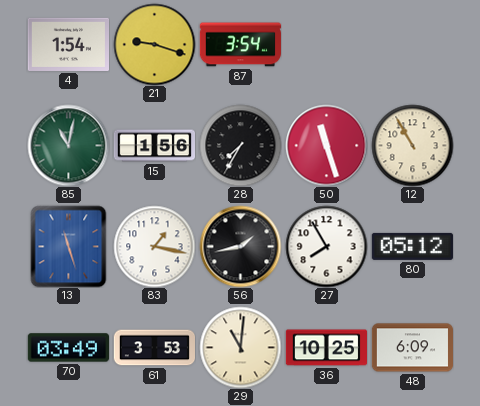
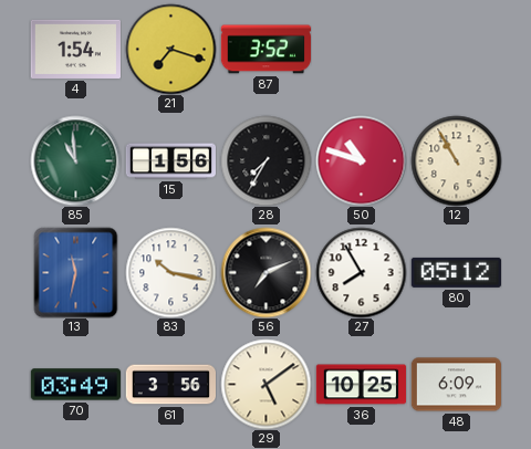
21: 9:18 -> 7:18 (170, 49)
87: 3:54 -> 3:52 (265, 50)
85: 11:02 -> 10:59 (75, 160)
50: 11:27 -> 10:48 (361, 160)
13: 11:27 -> 11:32 (76, 272)
83: 1:17 -> 10:17 (170, 272)
56: 1:43 -> 7:11 (265, 272)
61: 3:53 -> 3:56 (170, 385)
29: 11:01 -> 5:09 (265, 384)
